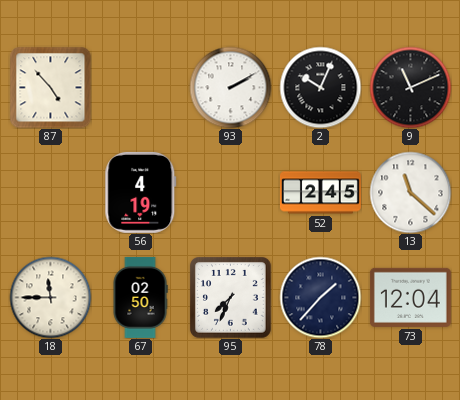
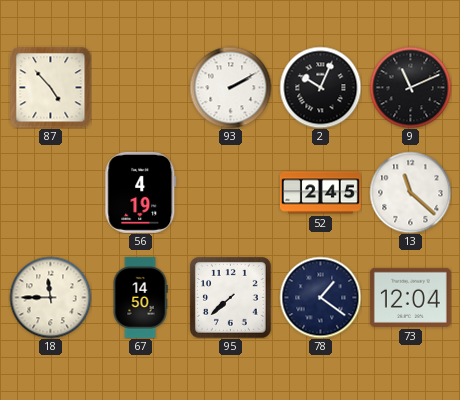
67: 02:50 -> 14:50 (140, 297)
95: 7:34 -> 7:38 (231, 298)
78: 1:37 -> 1:21 (320, 297)
